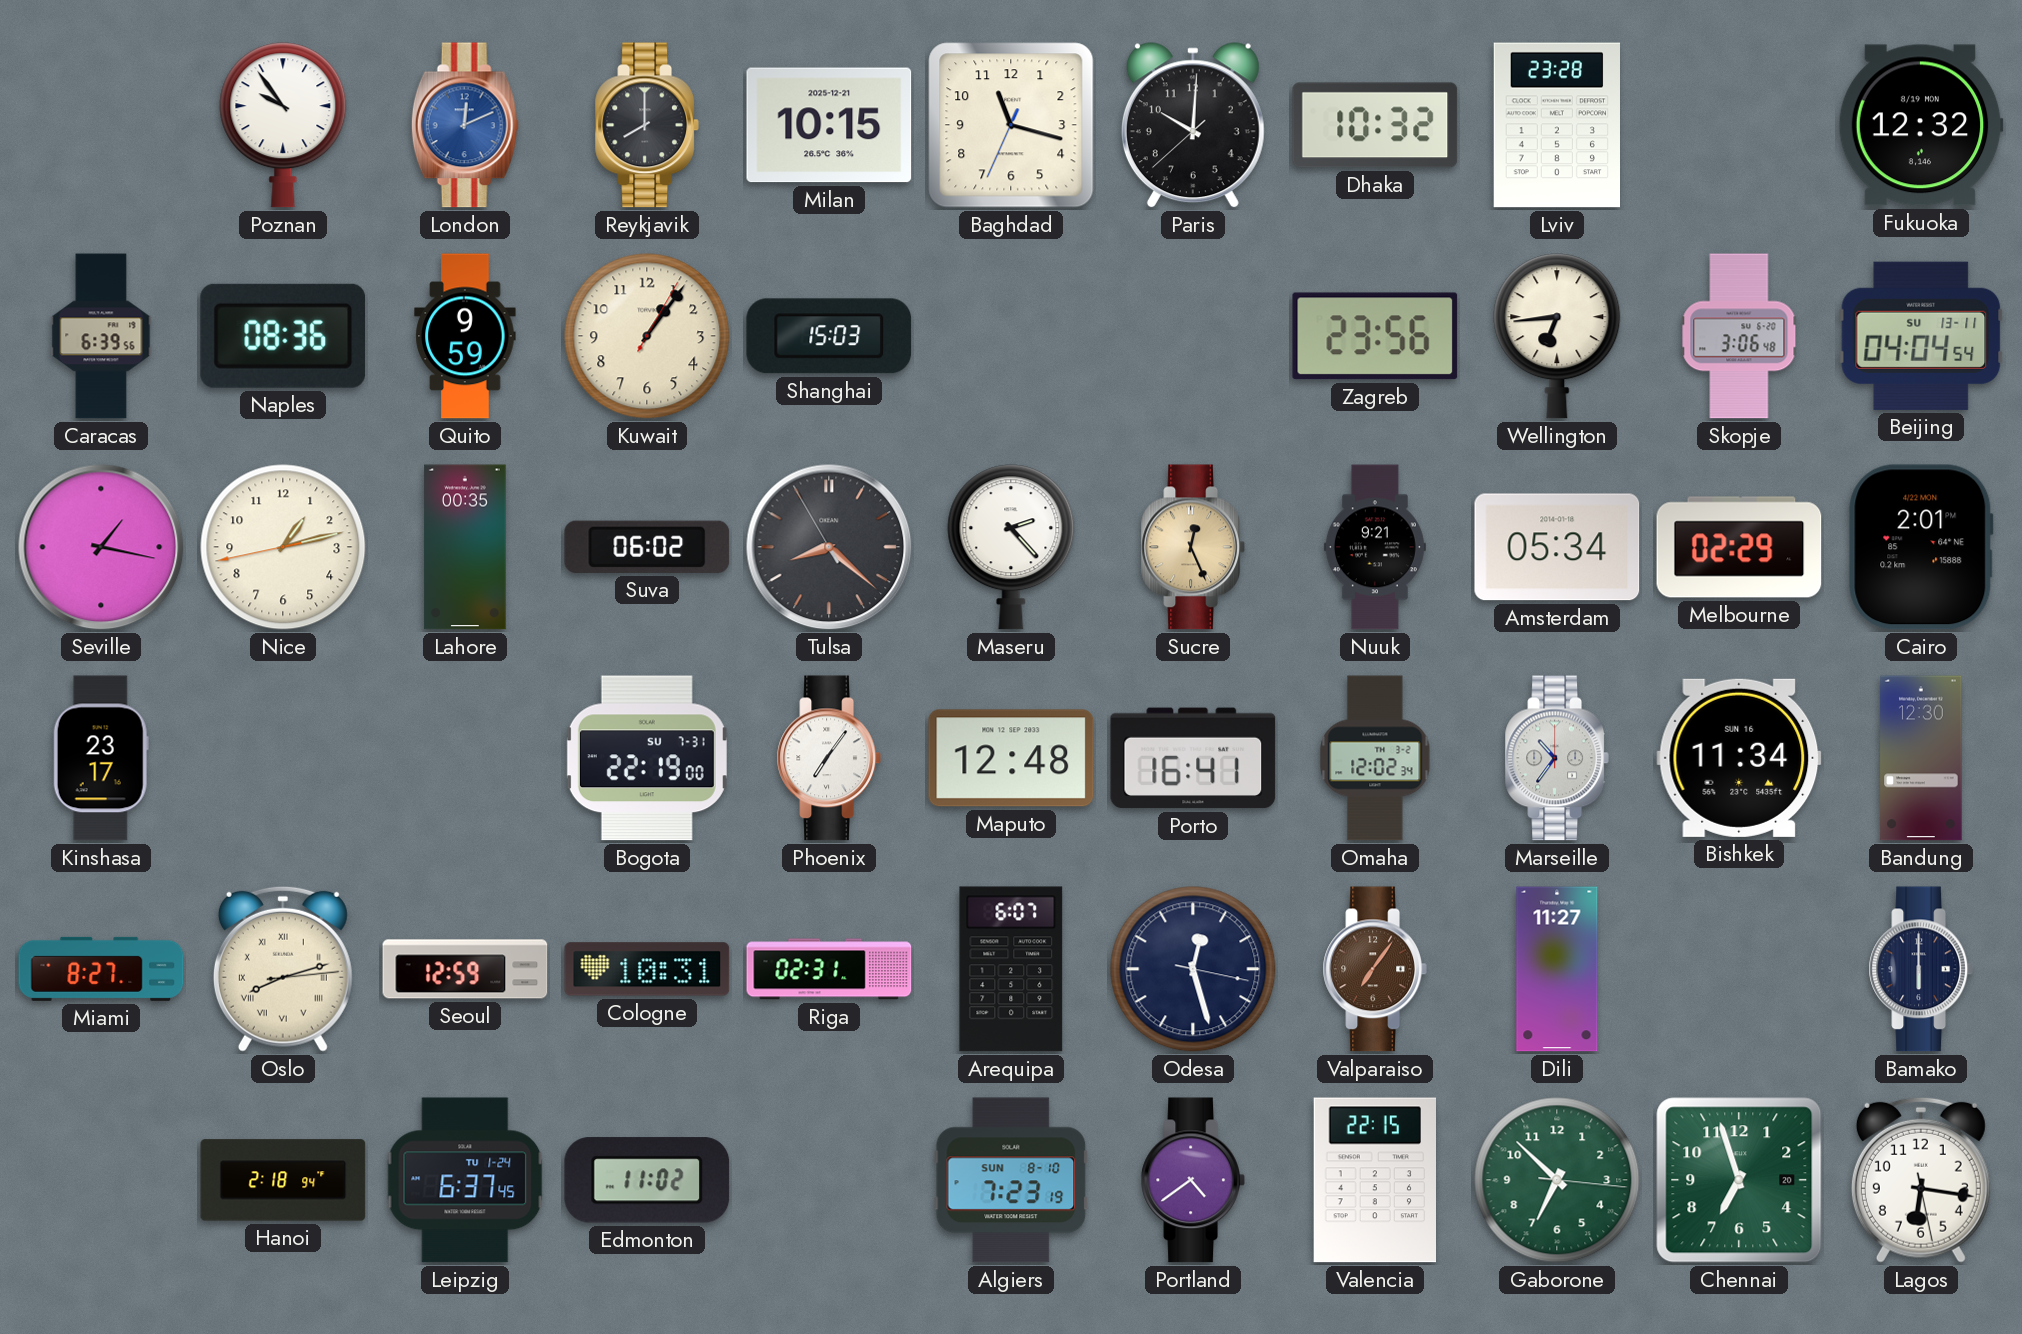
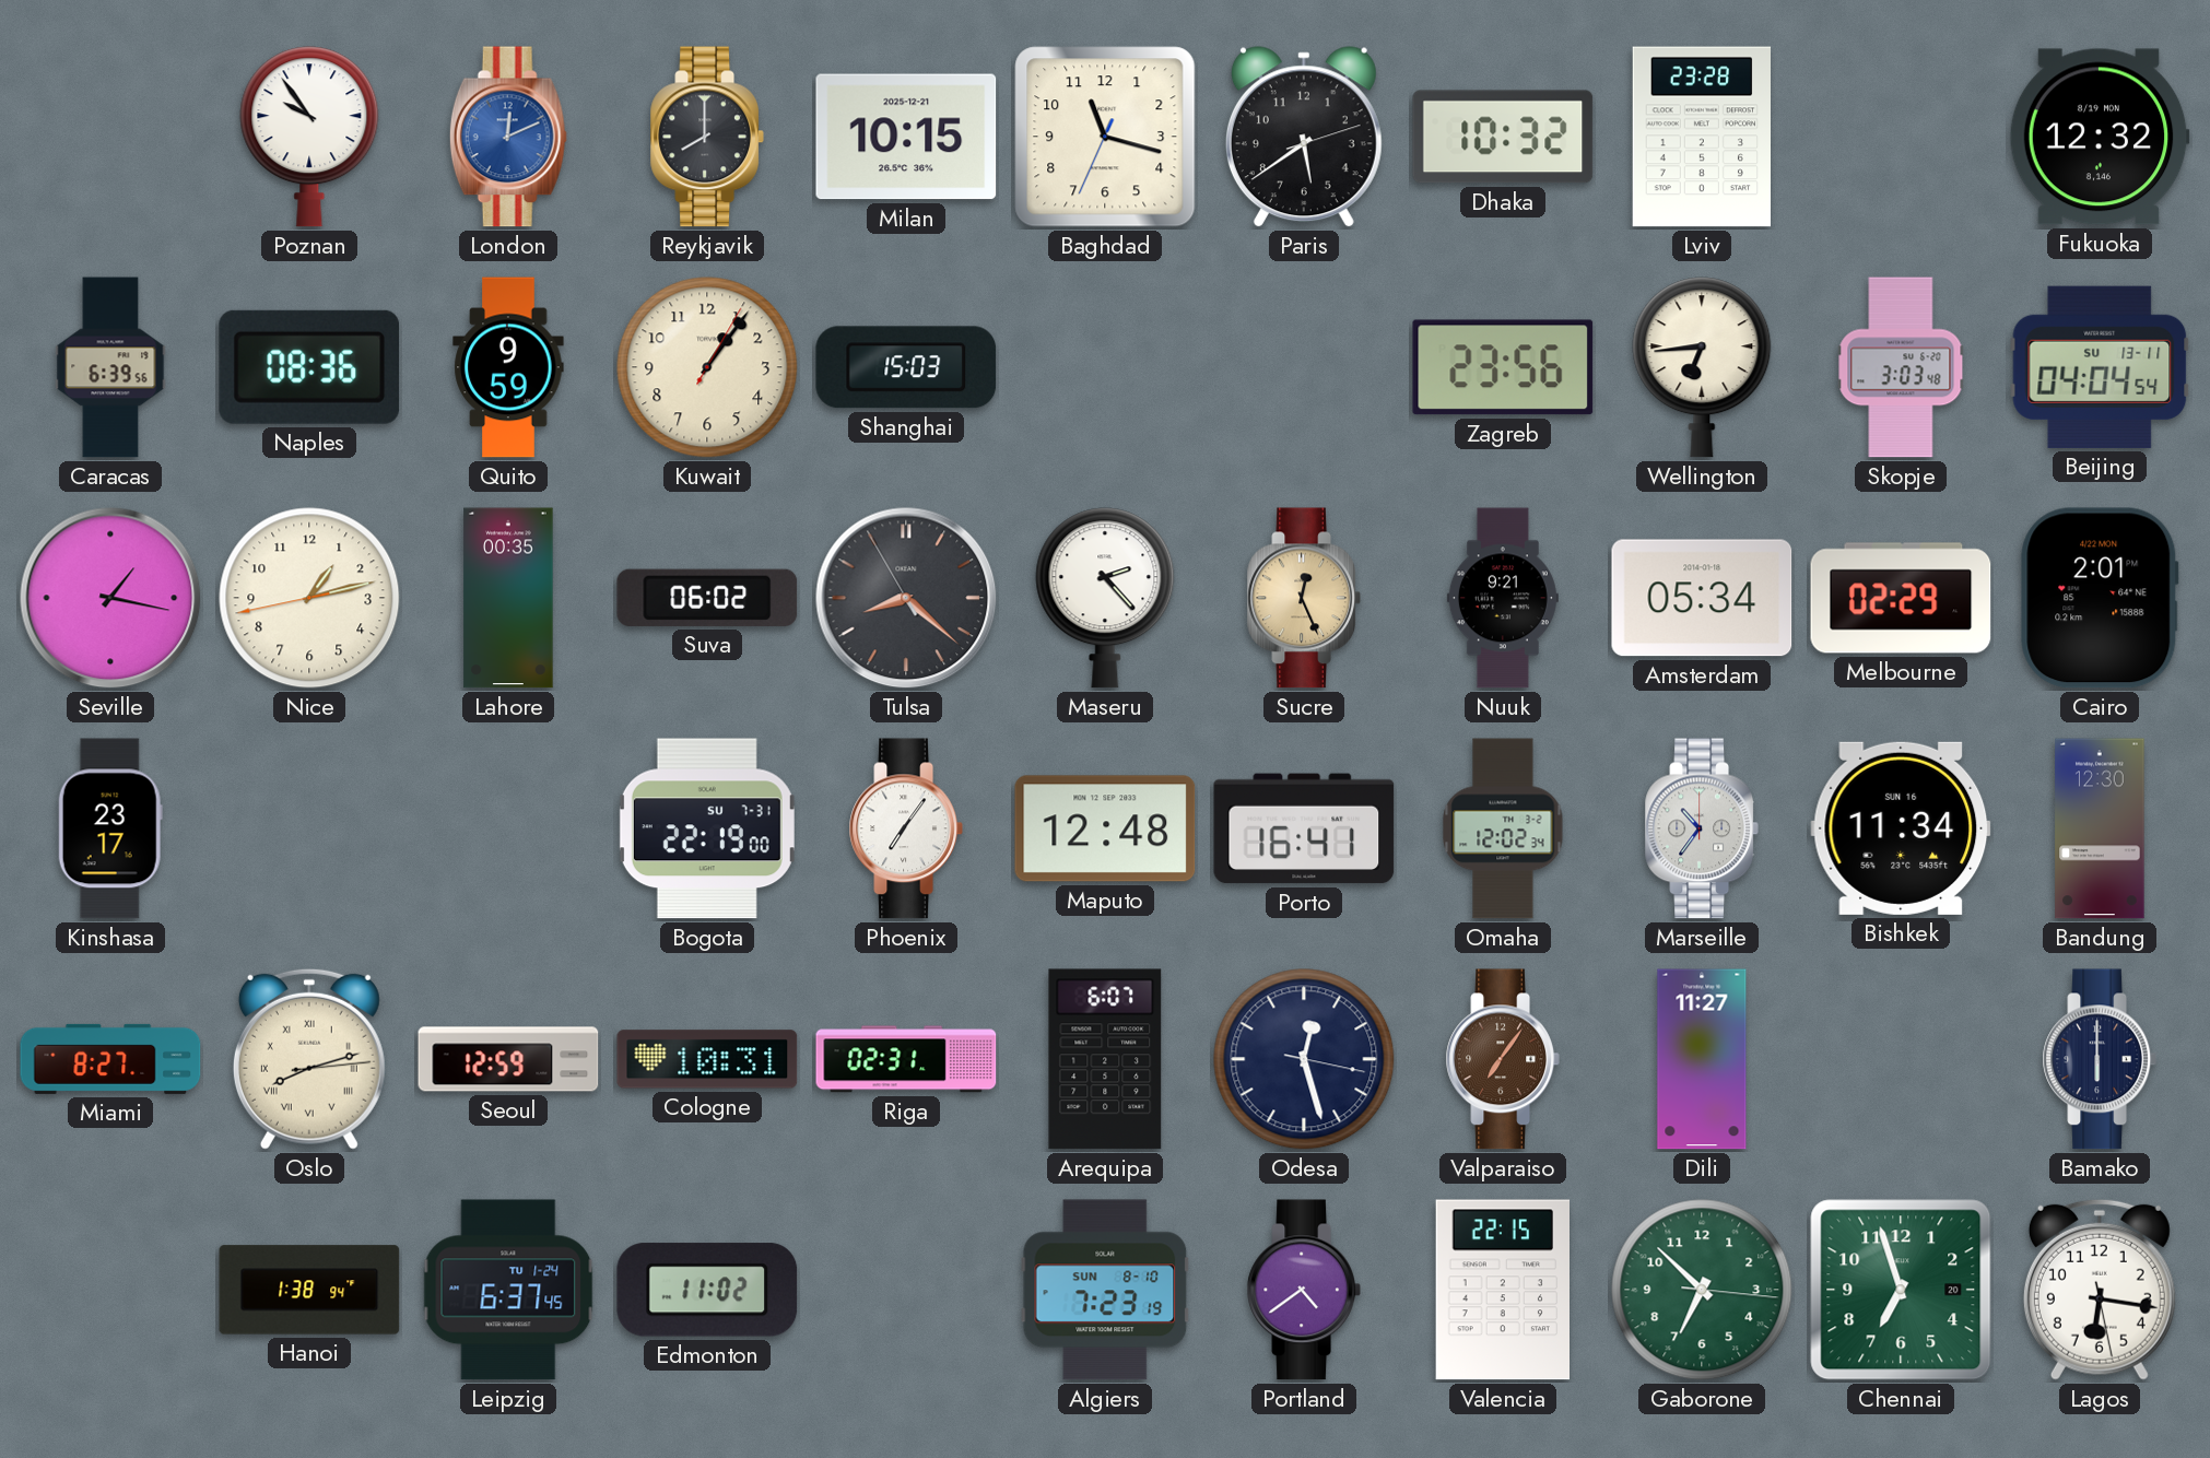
Paris: 10:00 -> 5:39 (1304, 138)
Skopje: 3:06 -> 3:03 (1901, 367)
Hanoi: 2:18 -> 1:38 (309, 1290)
